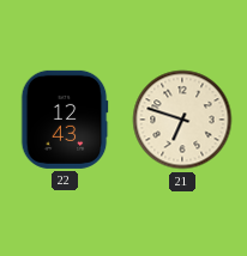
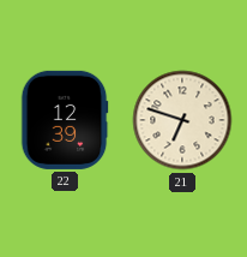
22: 12:43 -> 12:39 (65, 120)
